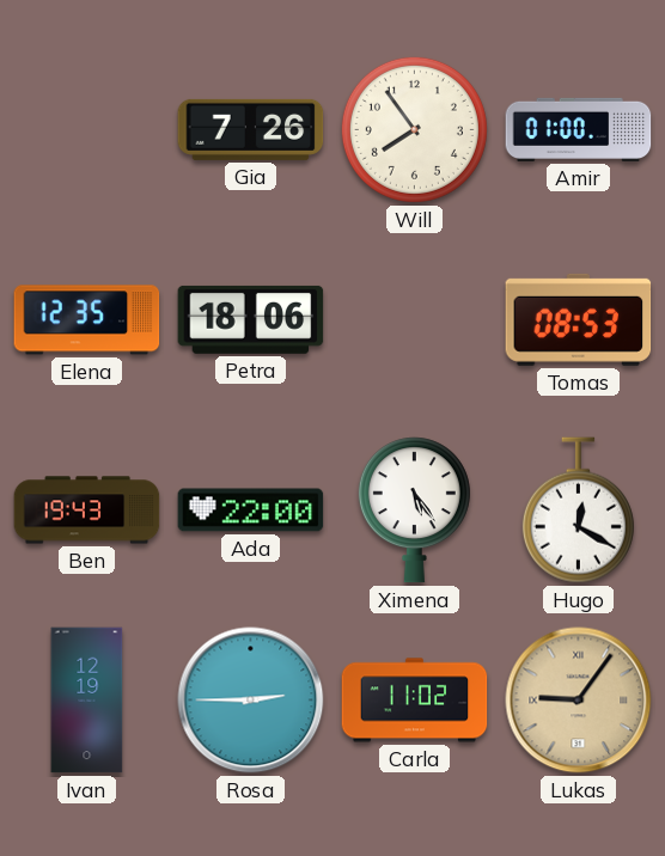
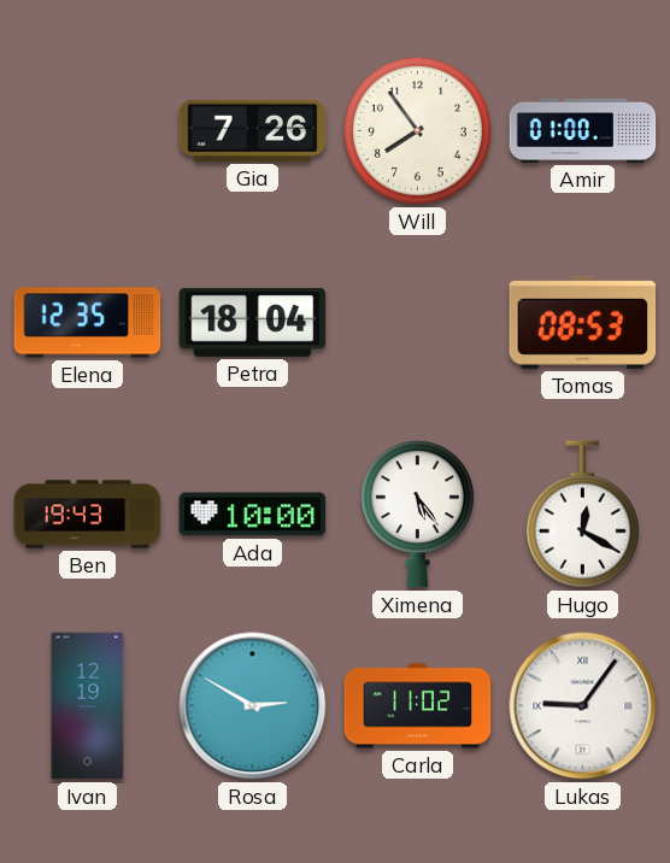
Petra: 18:06 -> 18:04 (253, 322)
Ada: 22:00 -> 10:00 (253, 515)
Rosa: 2:45 -> 2:50 (253, 706)
Lukas dial: champagne -> white (583, 706)
